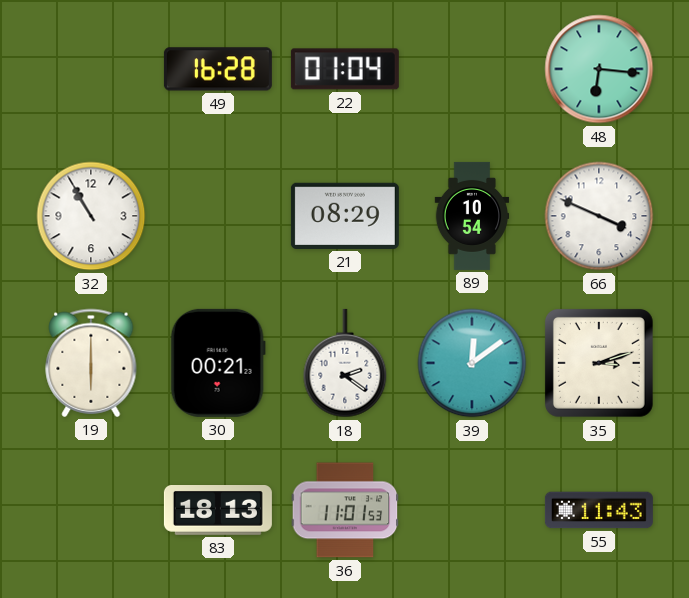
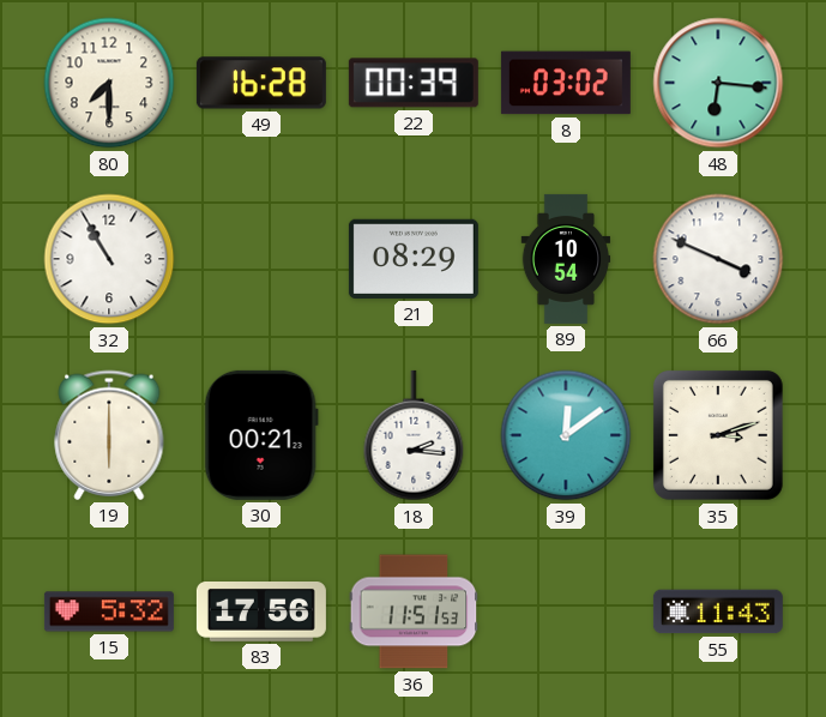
80: none -> 7:30 (109, 83)
22: 01:04 -> 00:39 (414, 83)
8: none -> 03:02 (566, 83)
18: 2:21 -> 2:16 (414, 435)
15: none -> 5:32 (109, 611)
83: 18:13 -> 17:56 (261, 613)
36: 11:01 -> 11:51 (414, 611)
